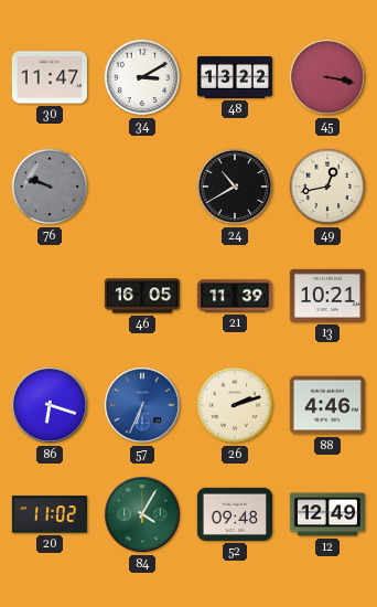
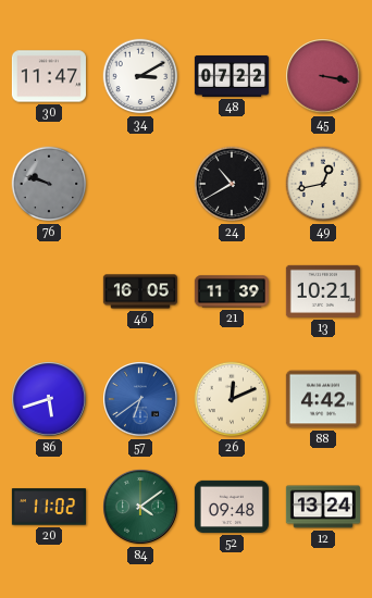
48: 13:22 -> 07:22 (232, 76)
86: 6:18 -> 5:42 (50, 400)
57: 6:34 -> 6:39 (141, 400)
26: 2:12 -> 12:11 (232, 399)
88: 4:46 -> 4:42 (323, 399)
84: 4:05 -> 4:09 (141, 508)
12: 12:49 -> 13:24 (323, 507)
